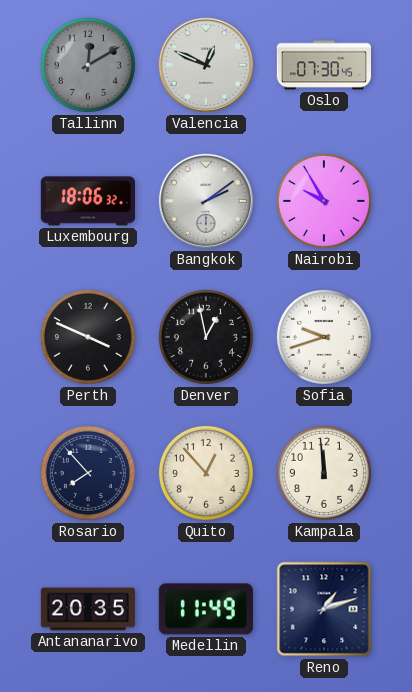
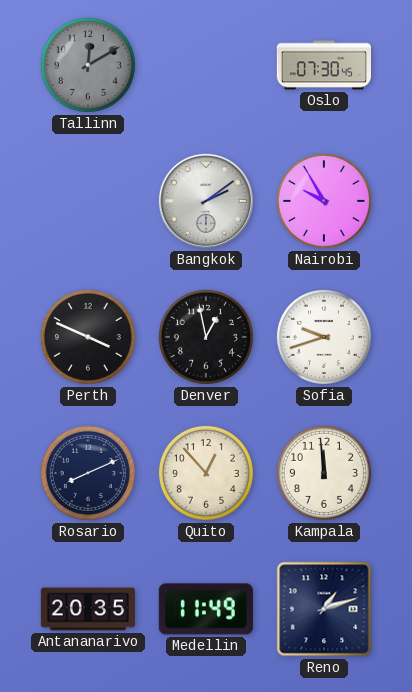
Valencia: 12:49 -> none (206, 65)
Luxembourg: 18:06 -> none (88, 201)
Rosario: 7:53 -> 8:11 (88, 473)
